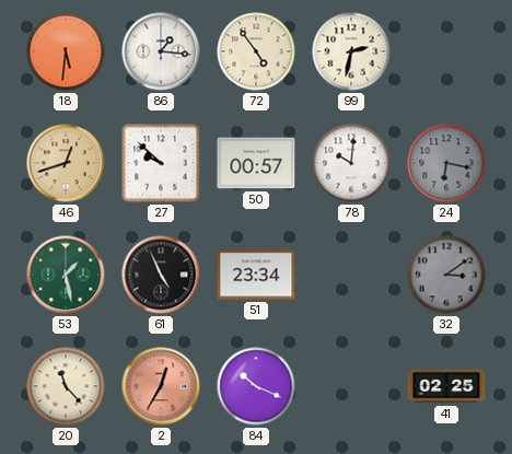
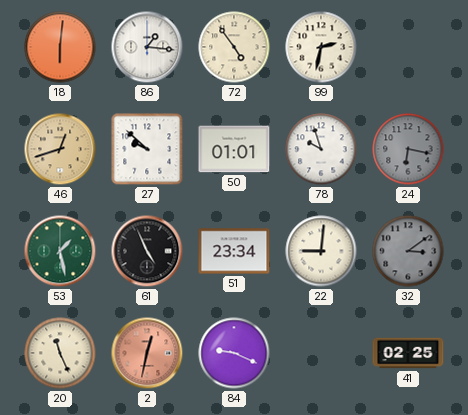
18: 5:31 -> 6:01 (60, 47)
50: 00:57 -> 01:01 (234, 149)
78: 10:01 -> 9:57 (321, 149)
22: none -> 9:01 (321, 251)
20: 11:23 -> 11:26 (60, 353)
2: 12:35 -> 12:32 (147, 353)
84: 10:19 -> 9:19 (234, 353)
